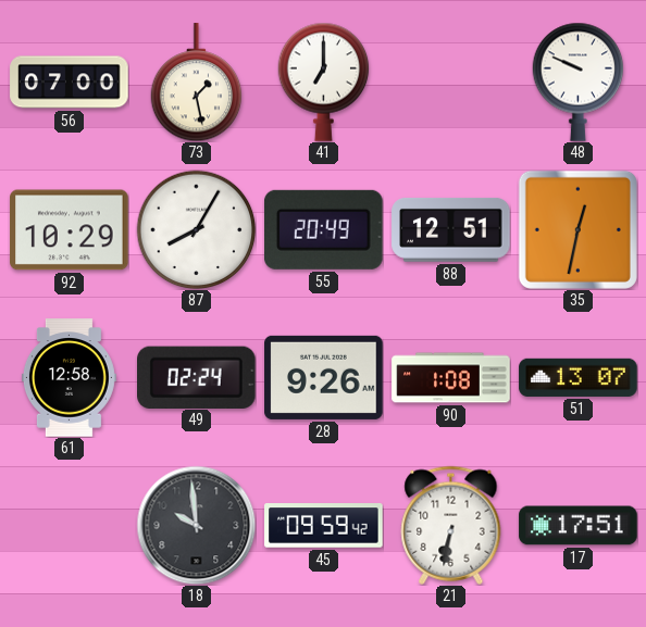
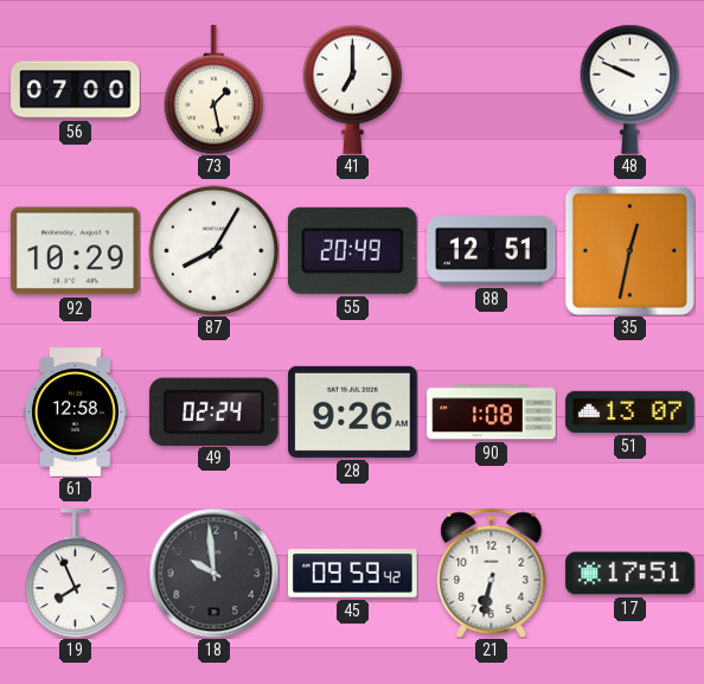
19: none -> 7:56 (76, 574)
